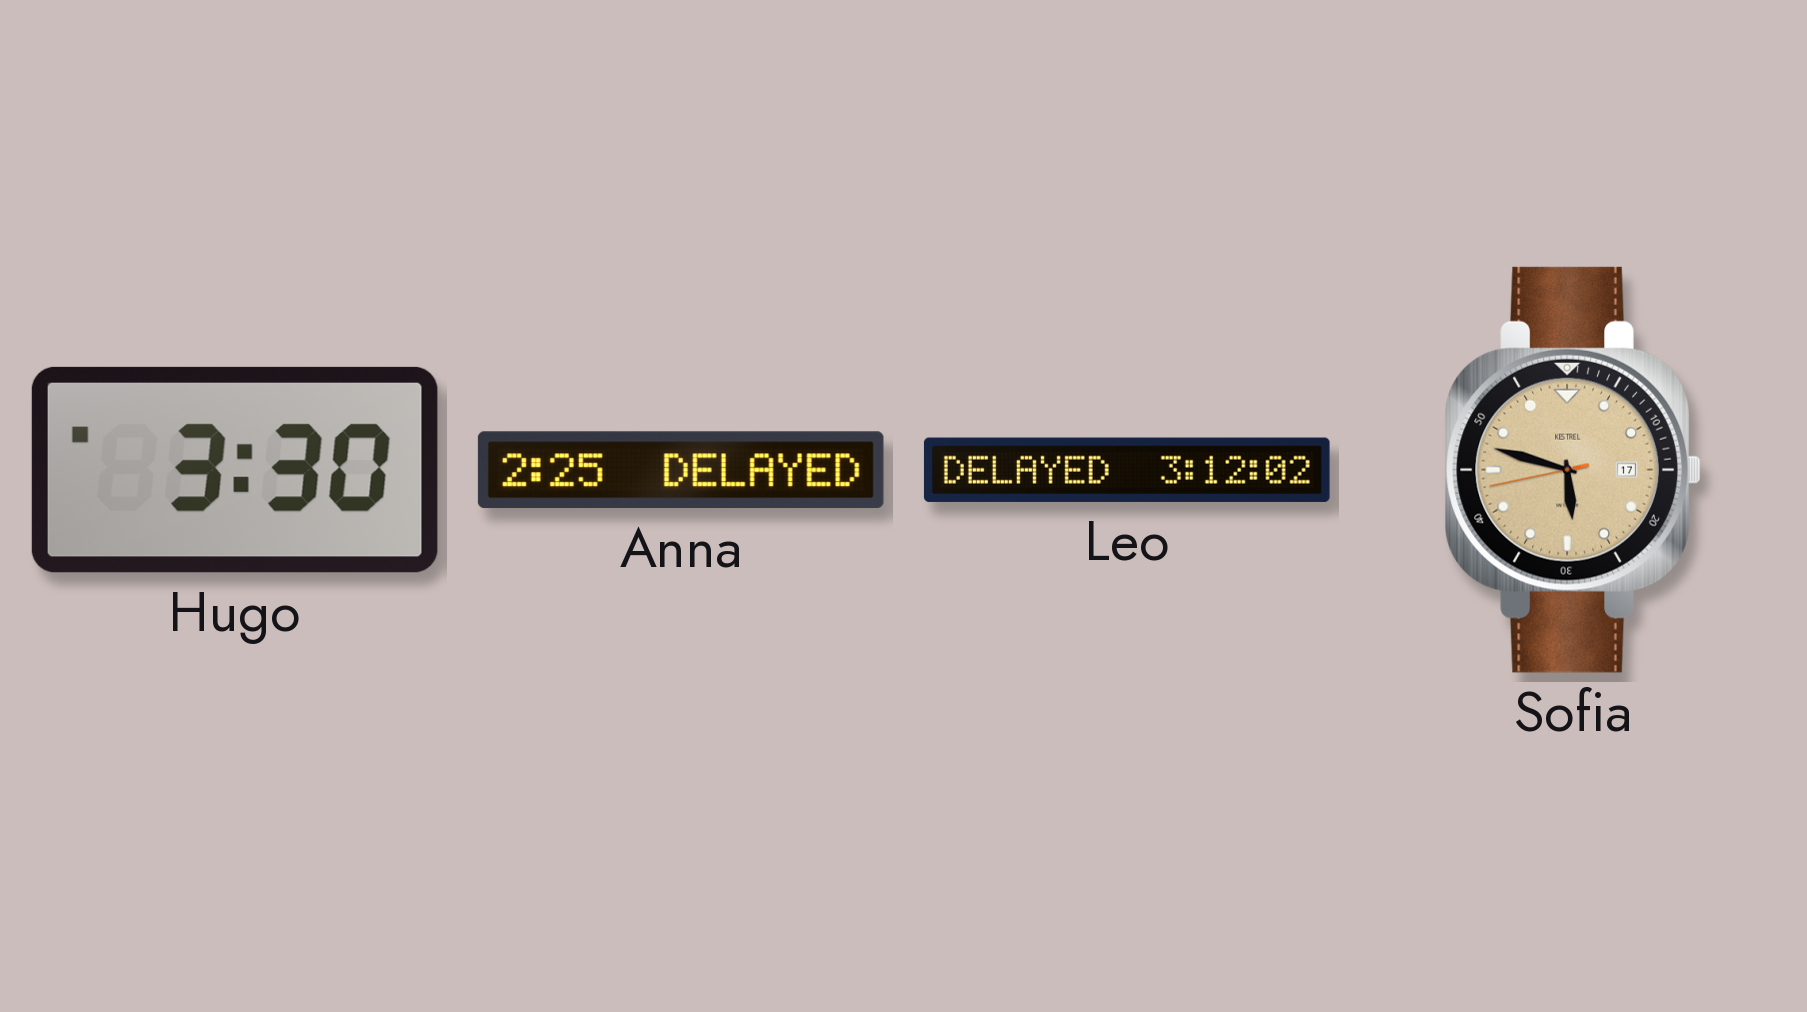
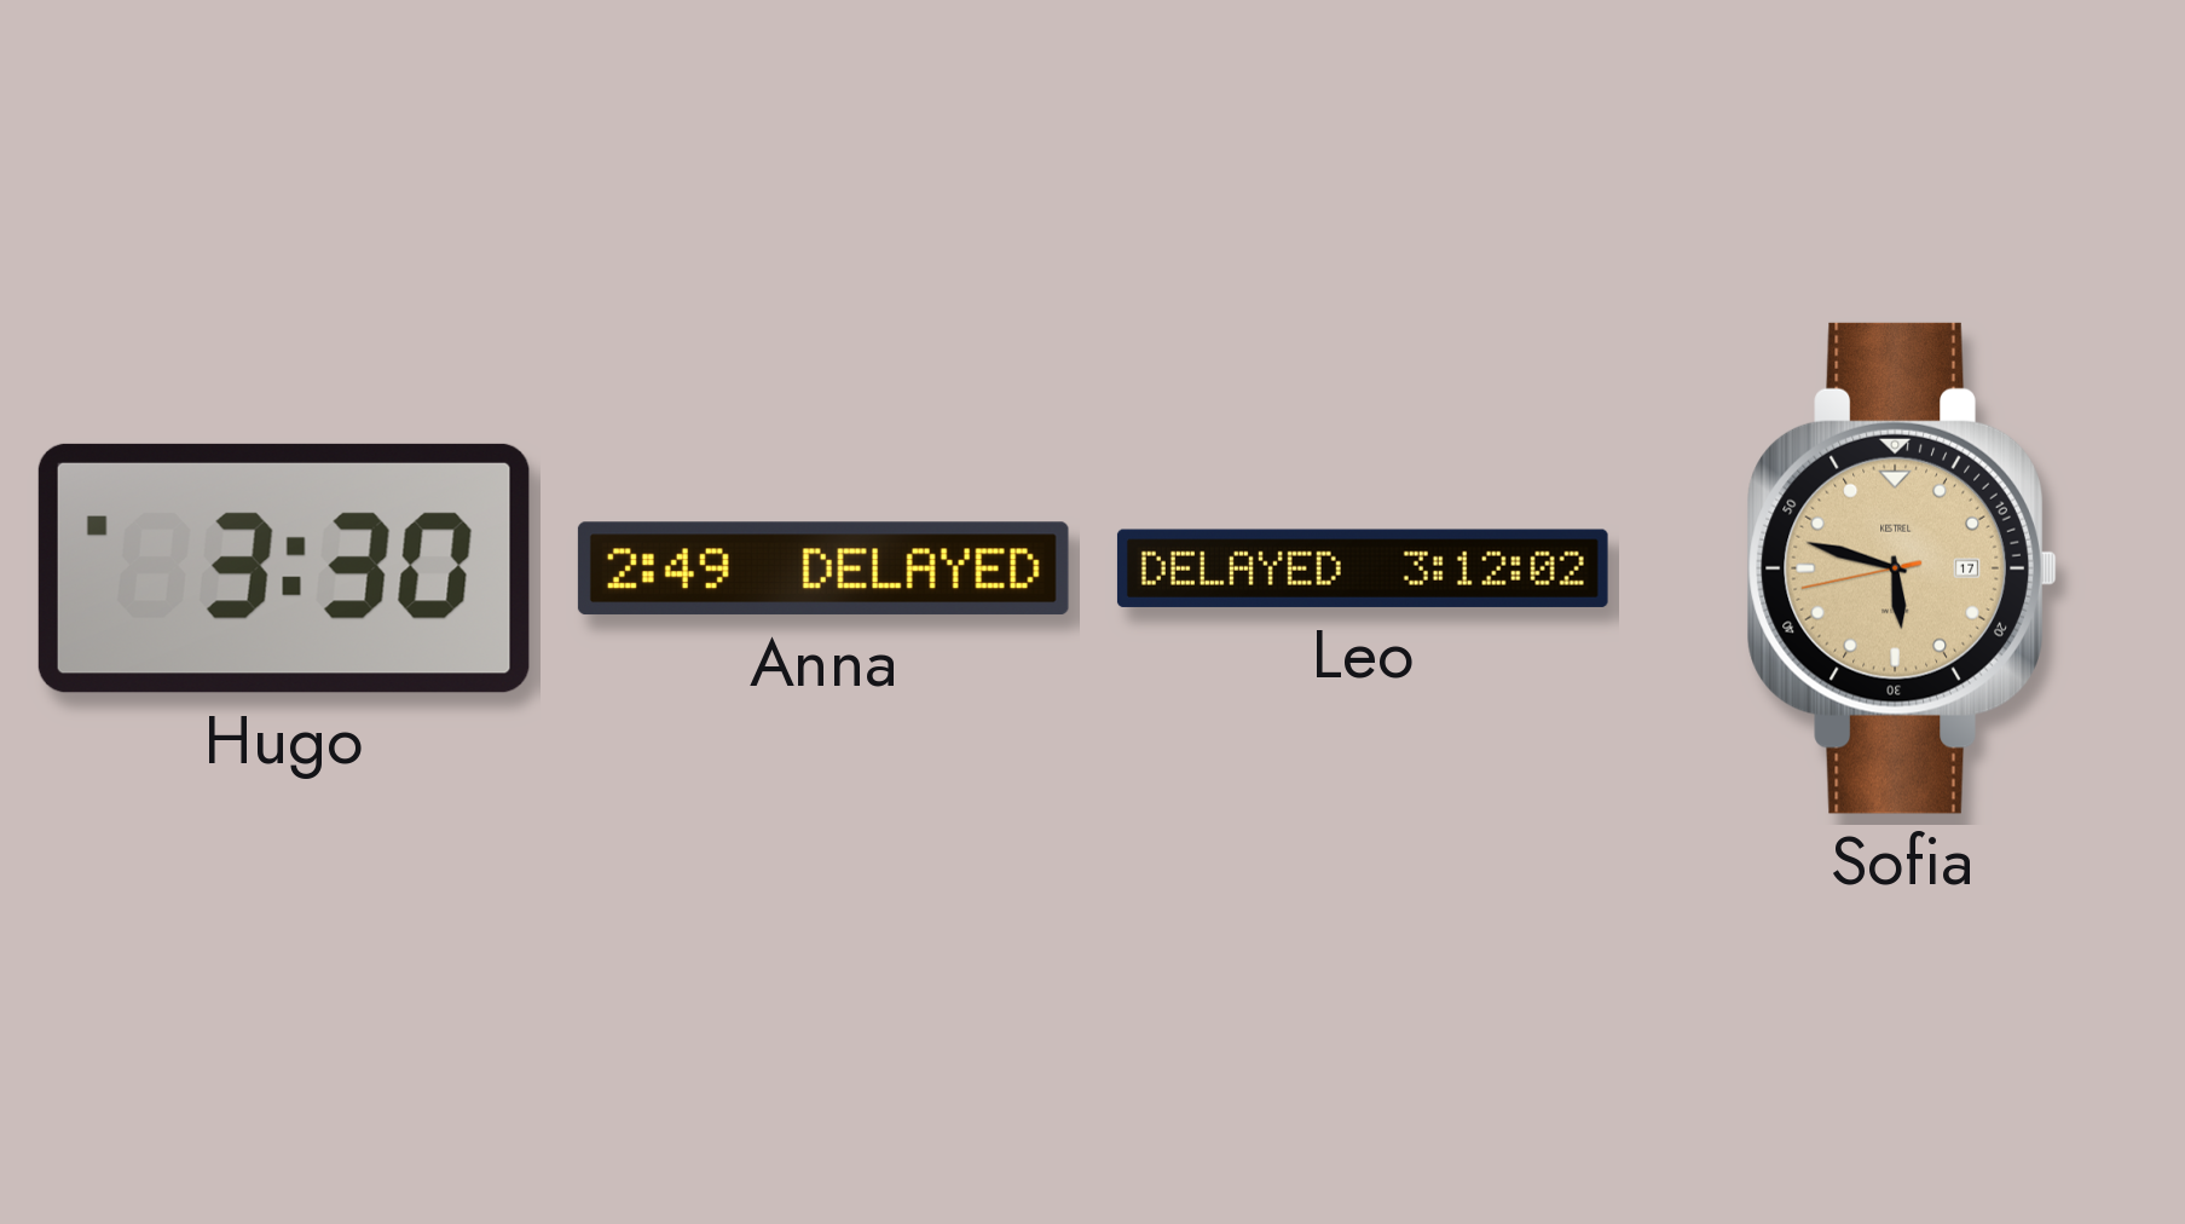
Anna: 2:25 -> 2:49 (823, 568)
